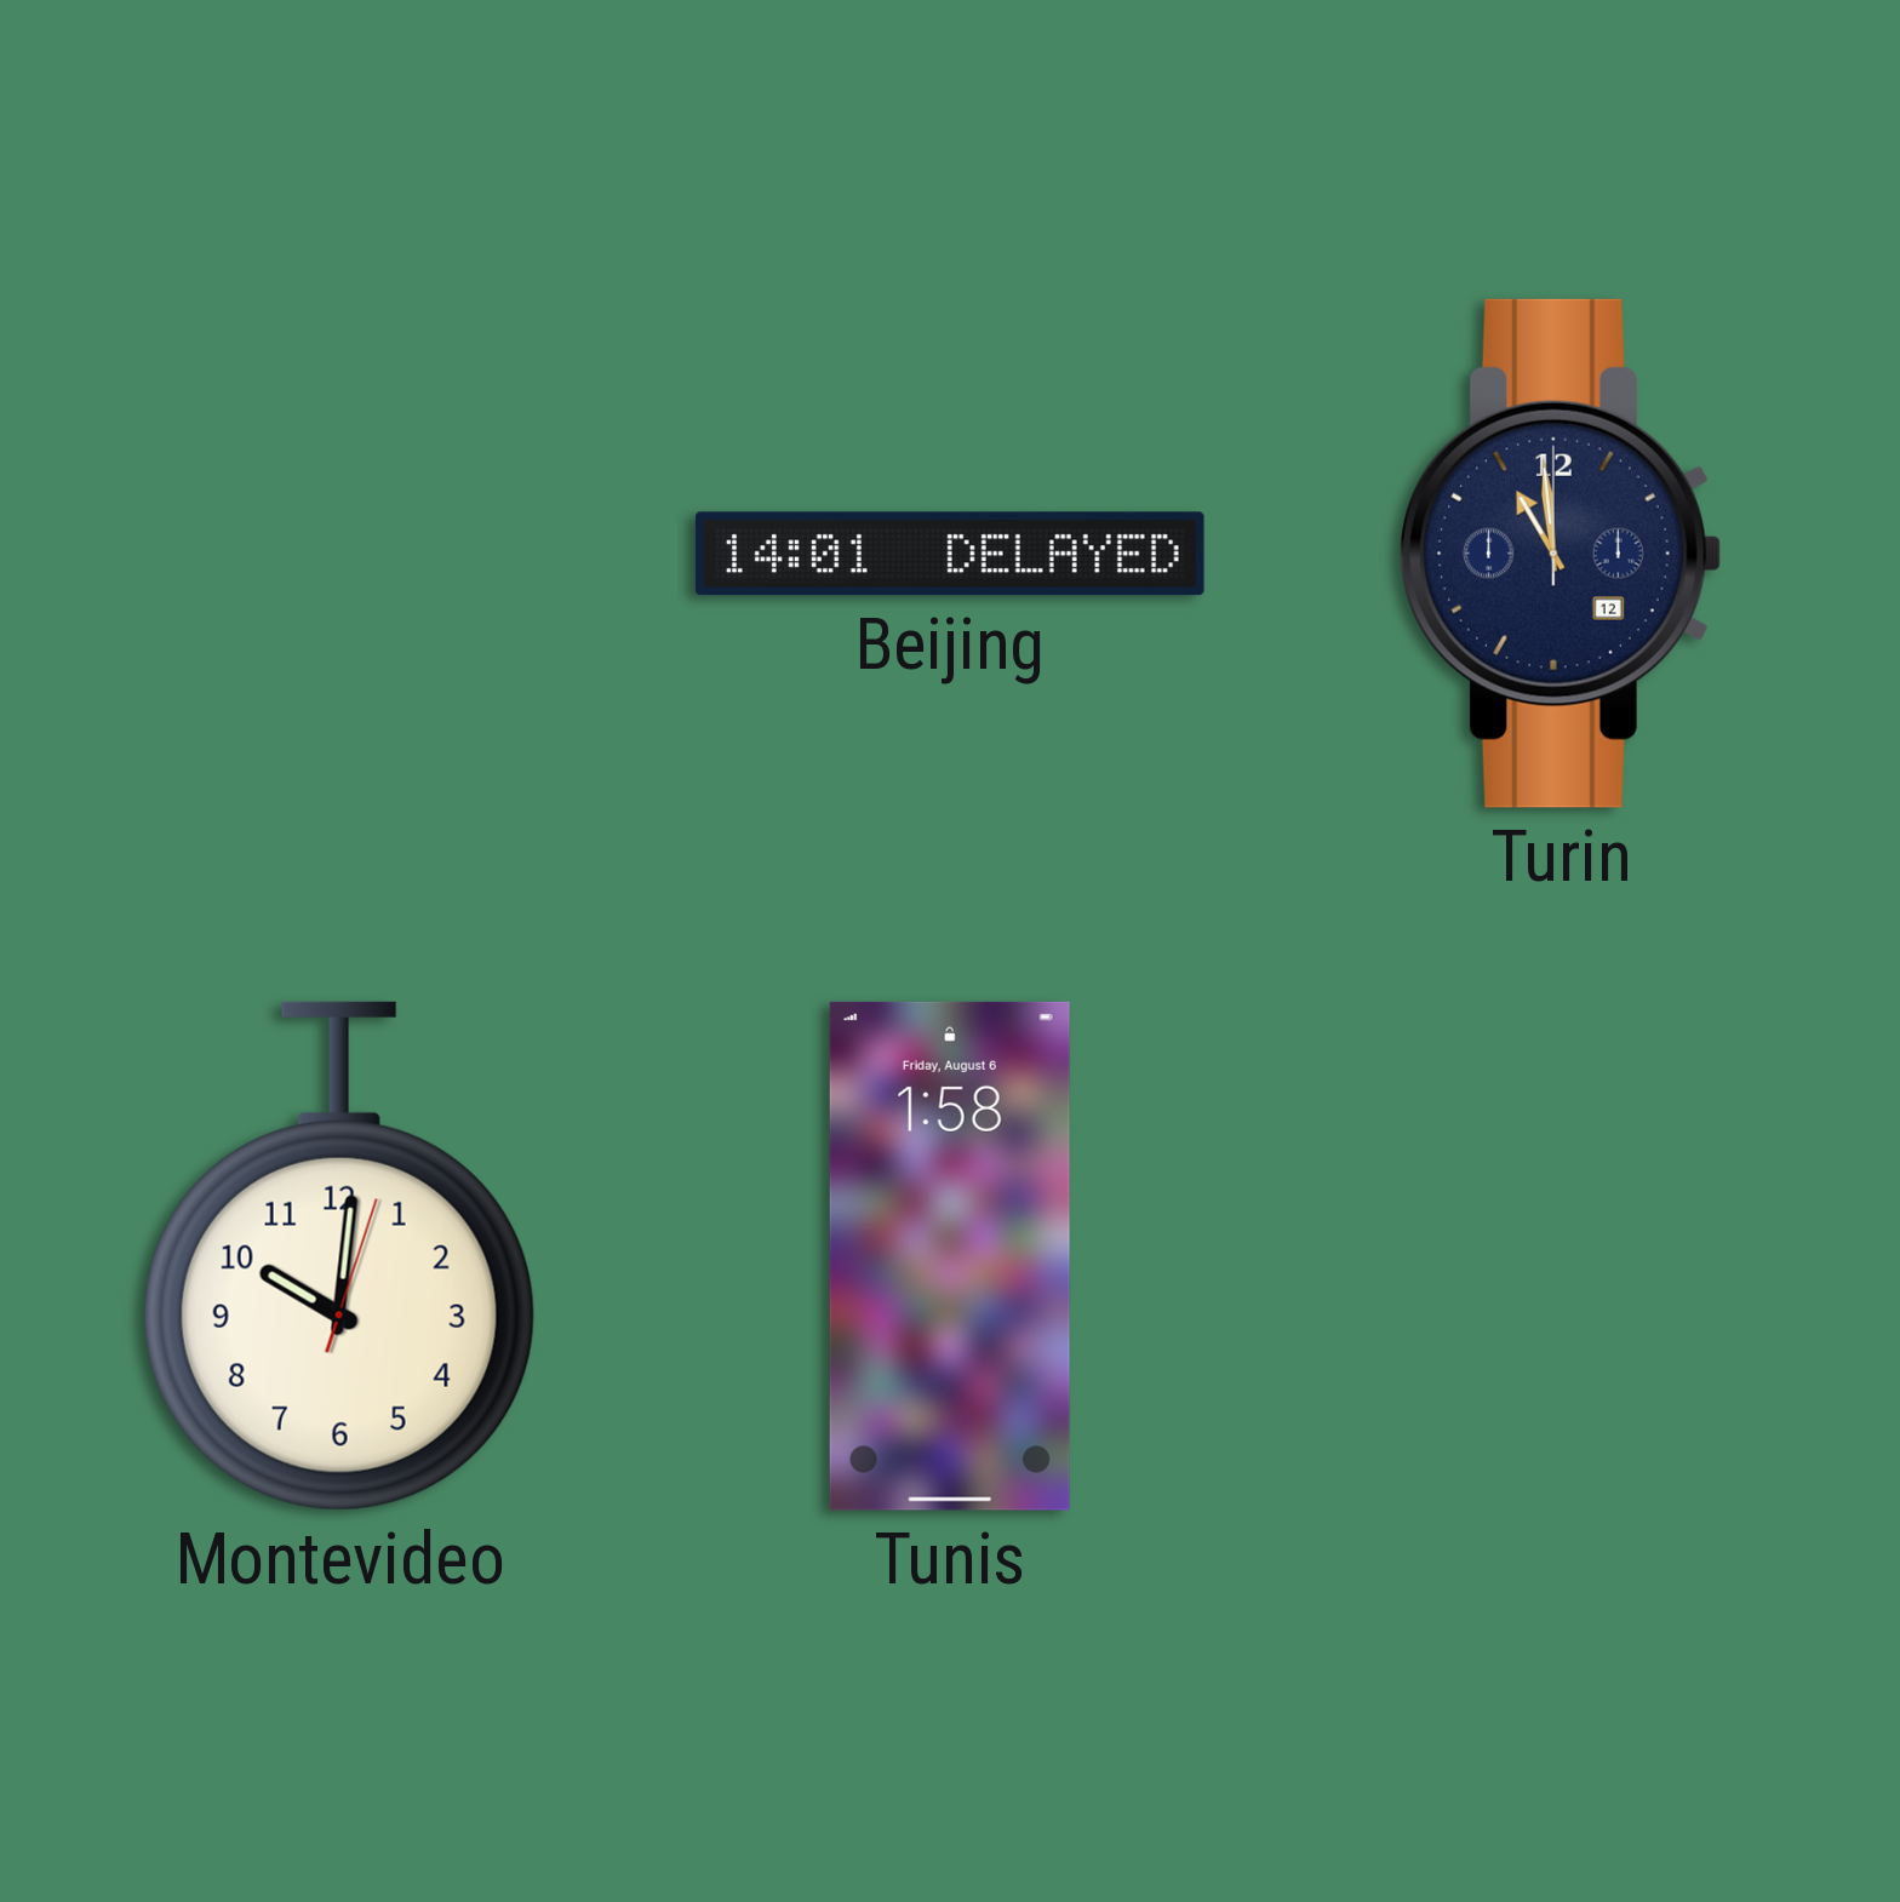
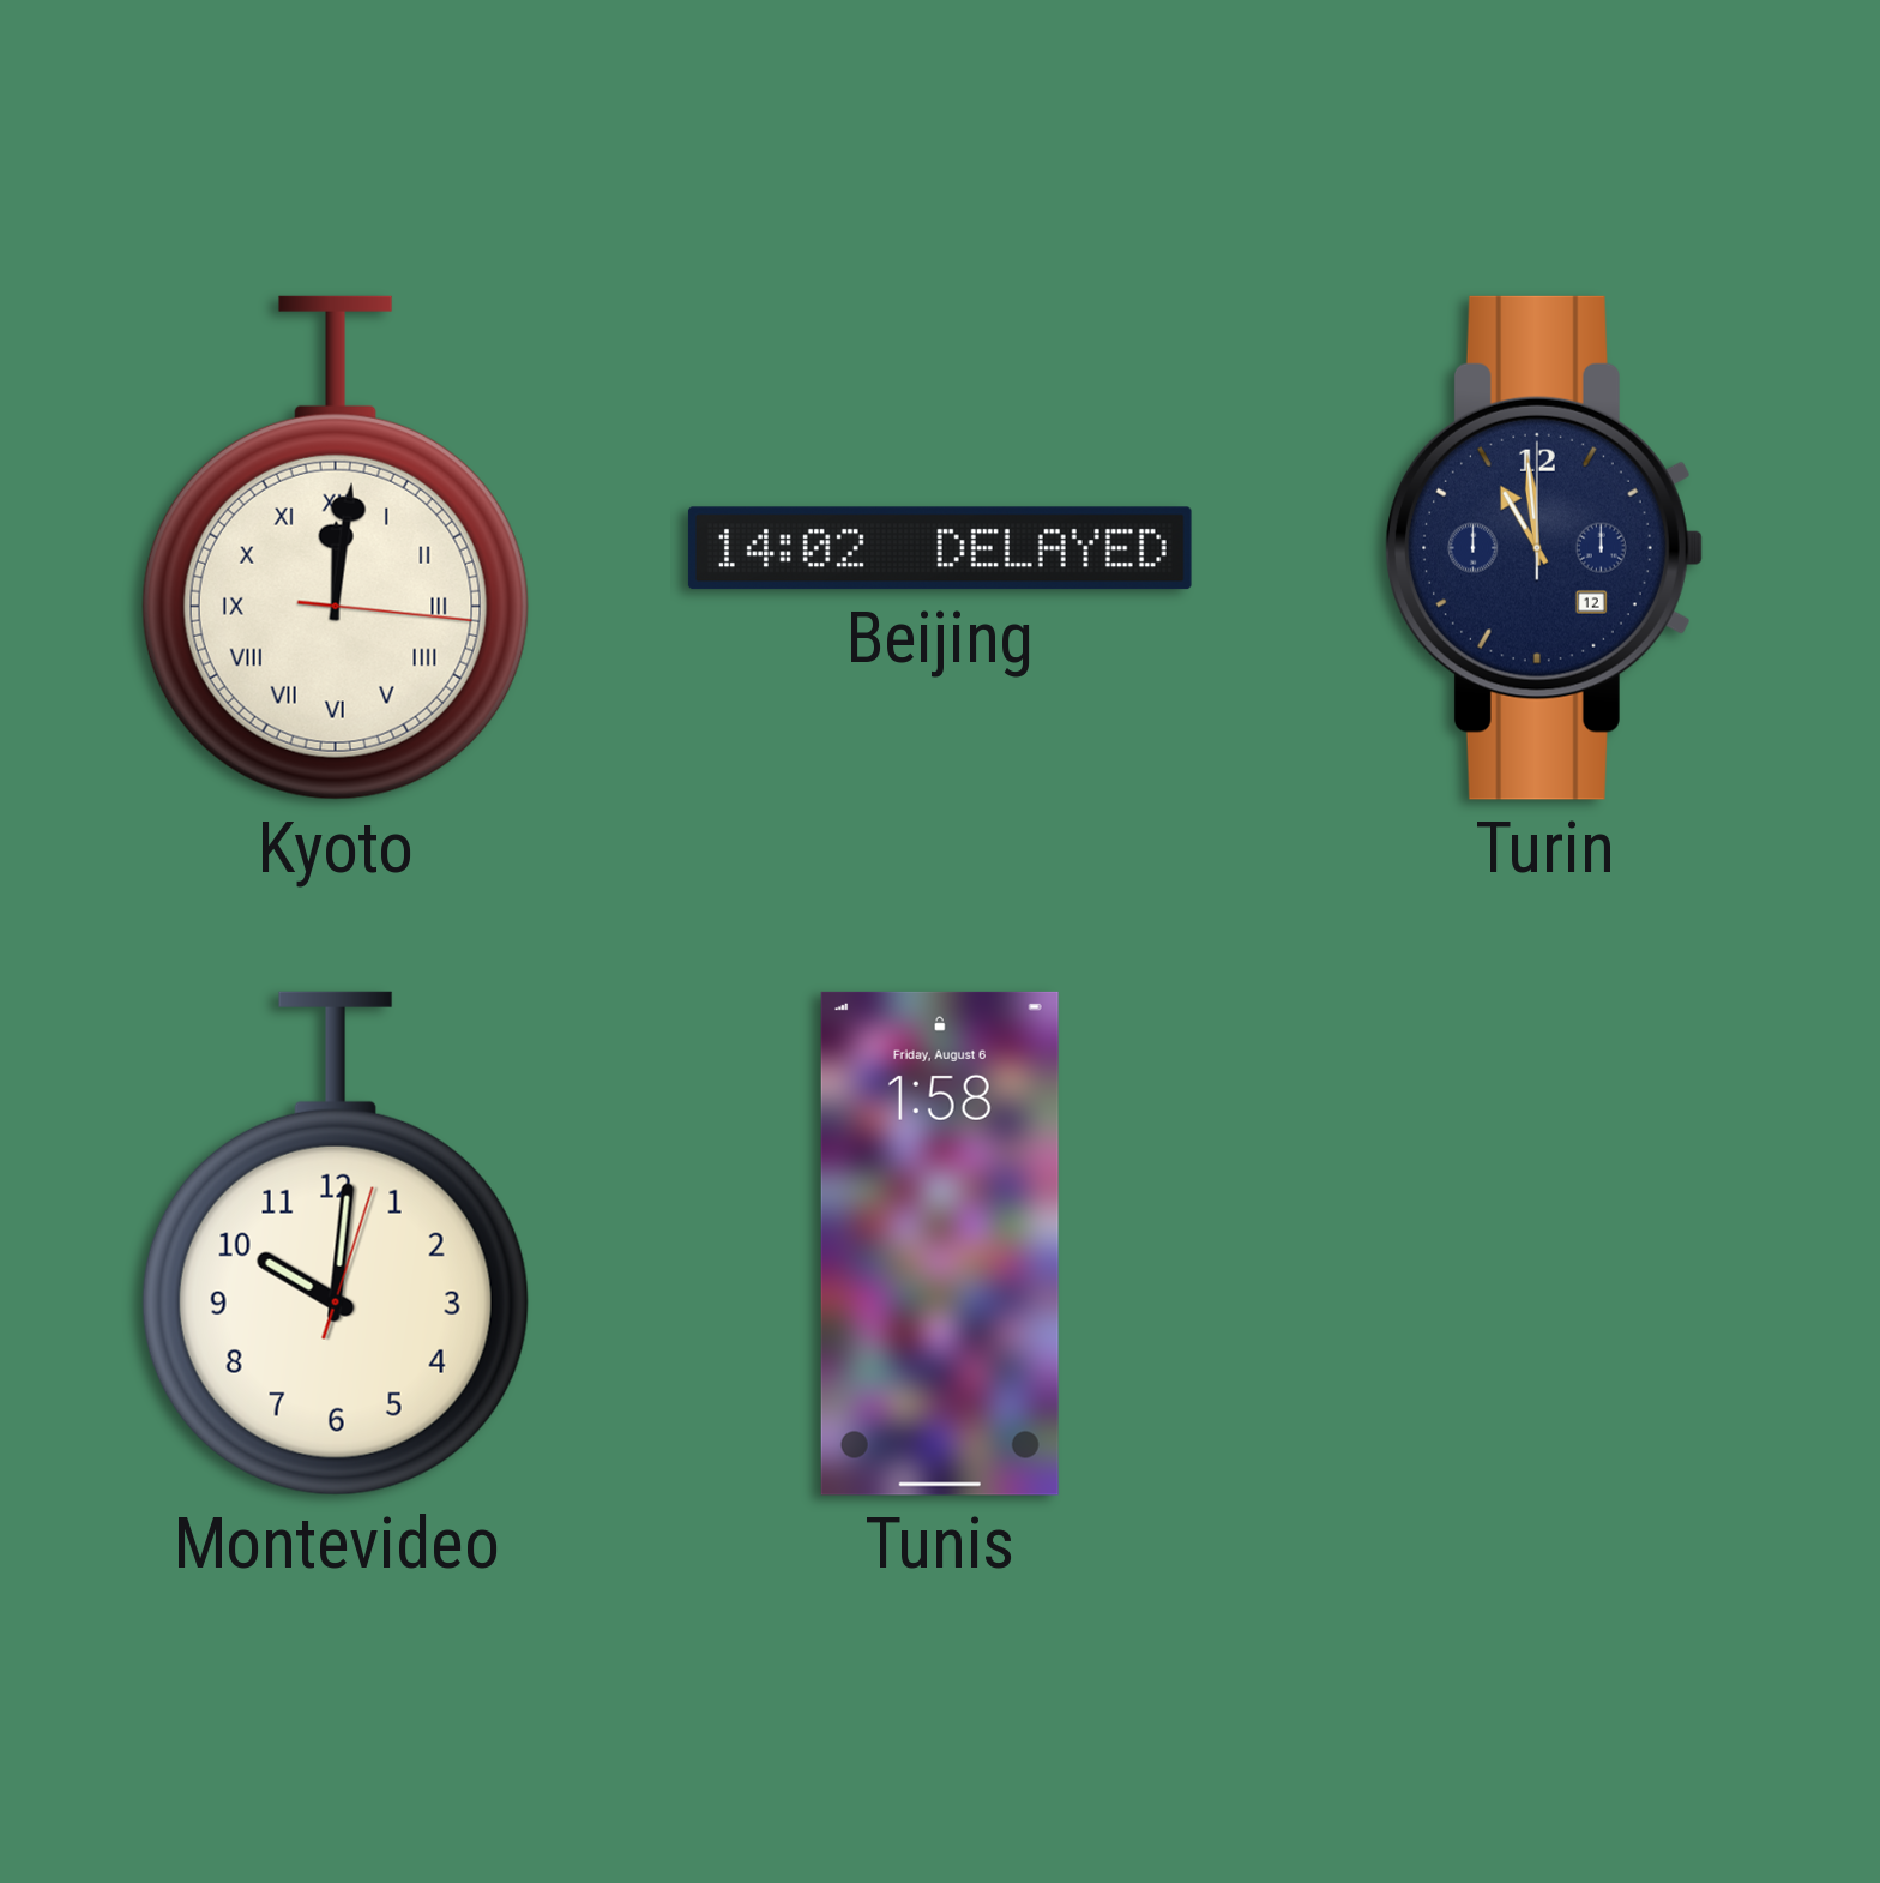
Kyoto: none -> 12:01 (336, 548)
Beijing: 14:01 -> 14:02 (940, 548)
